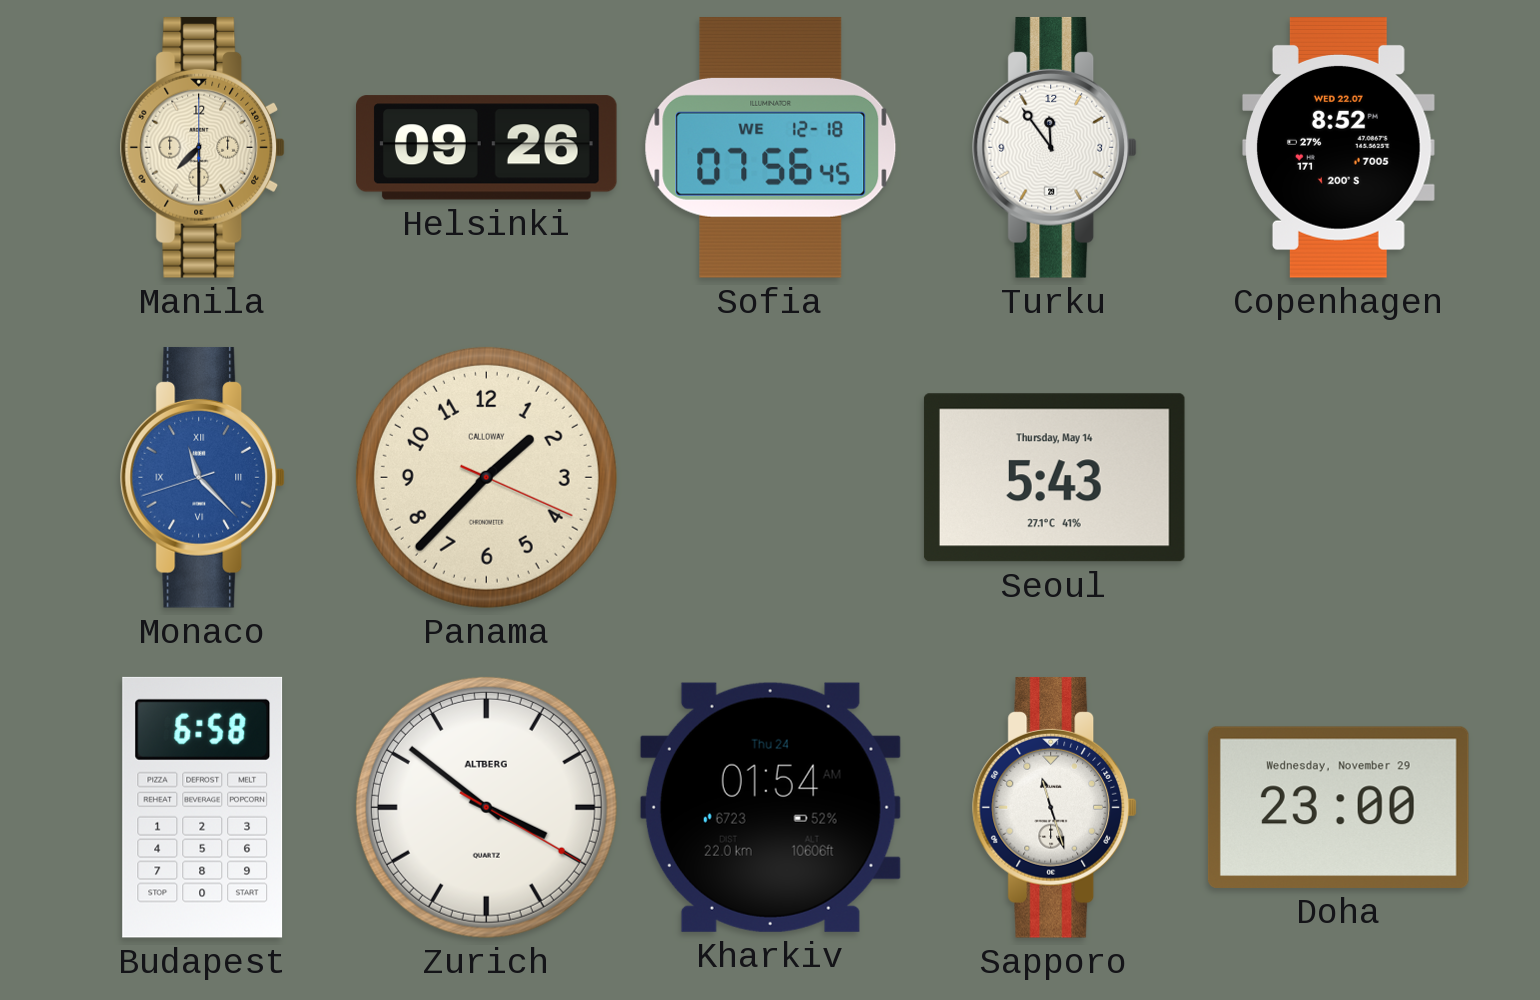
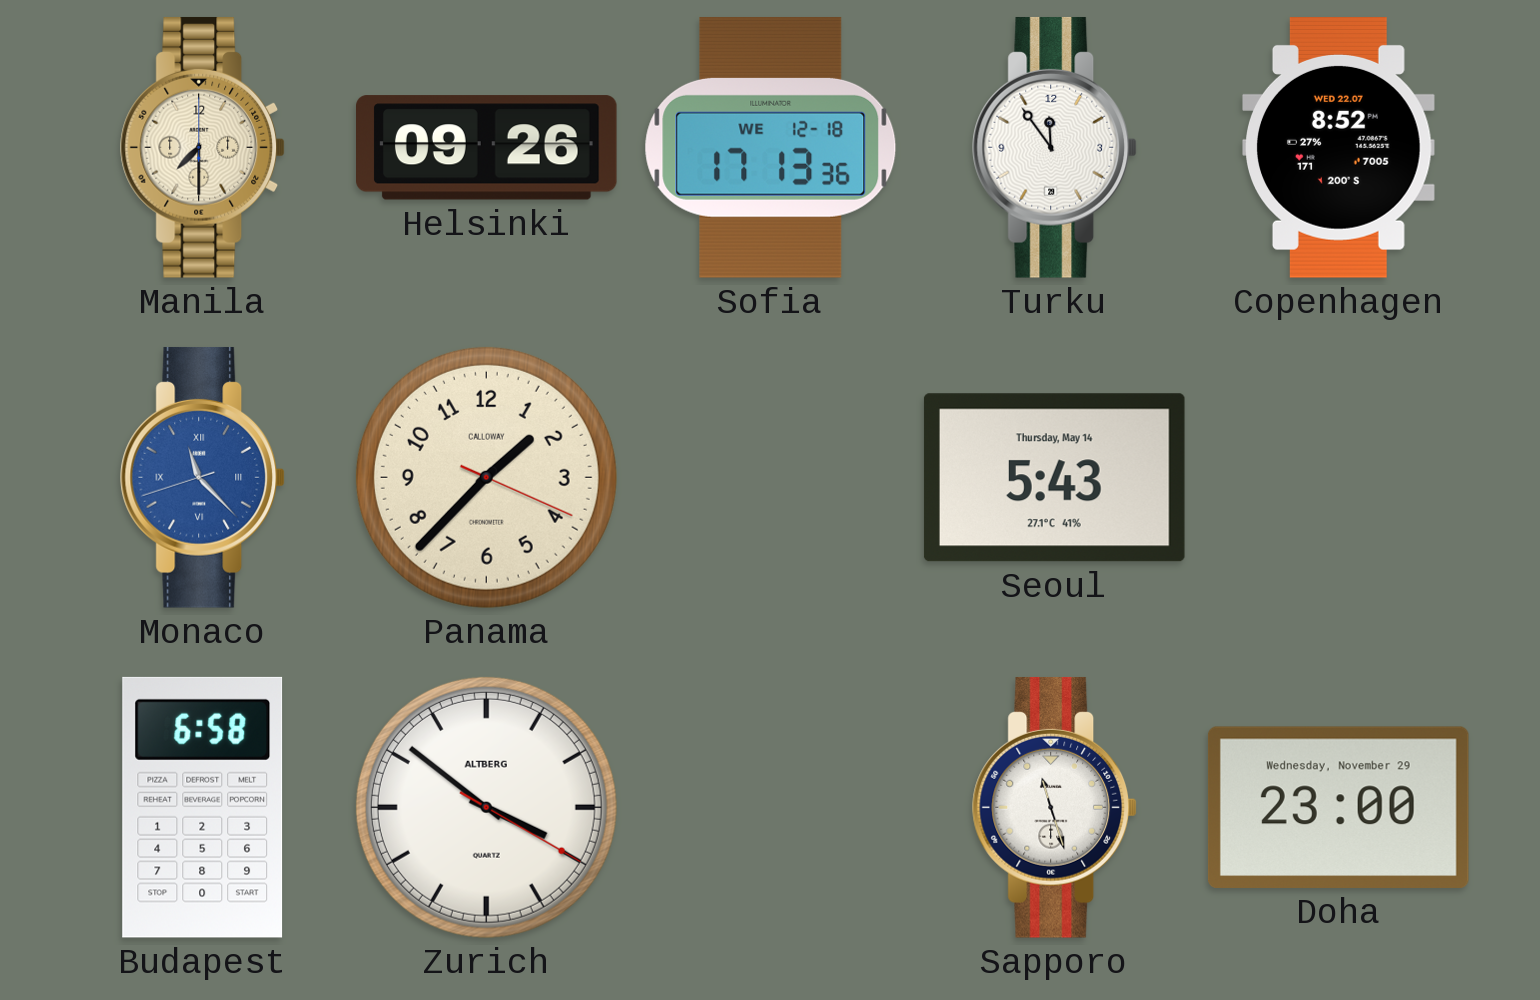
Sofia: 07:56 -> 17:13 (771, 147)
Kharkiv: 01:54 -> none (770, 807)
